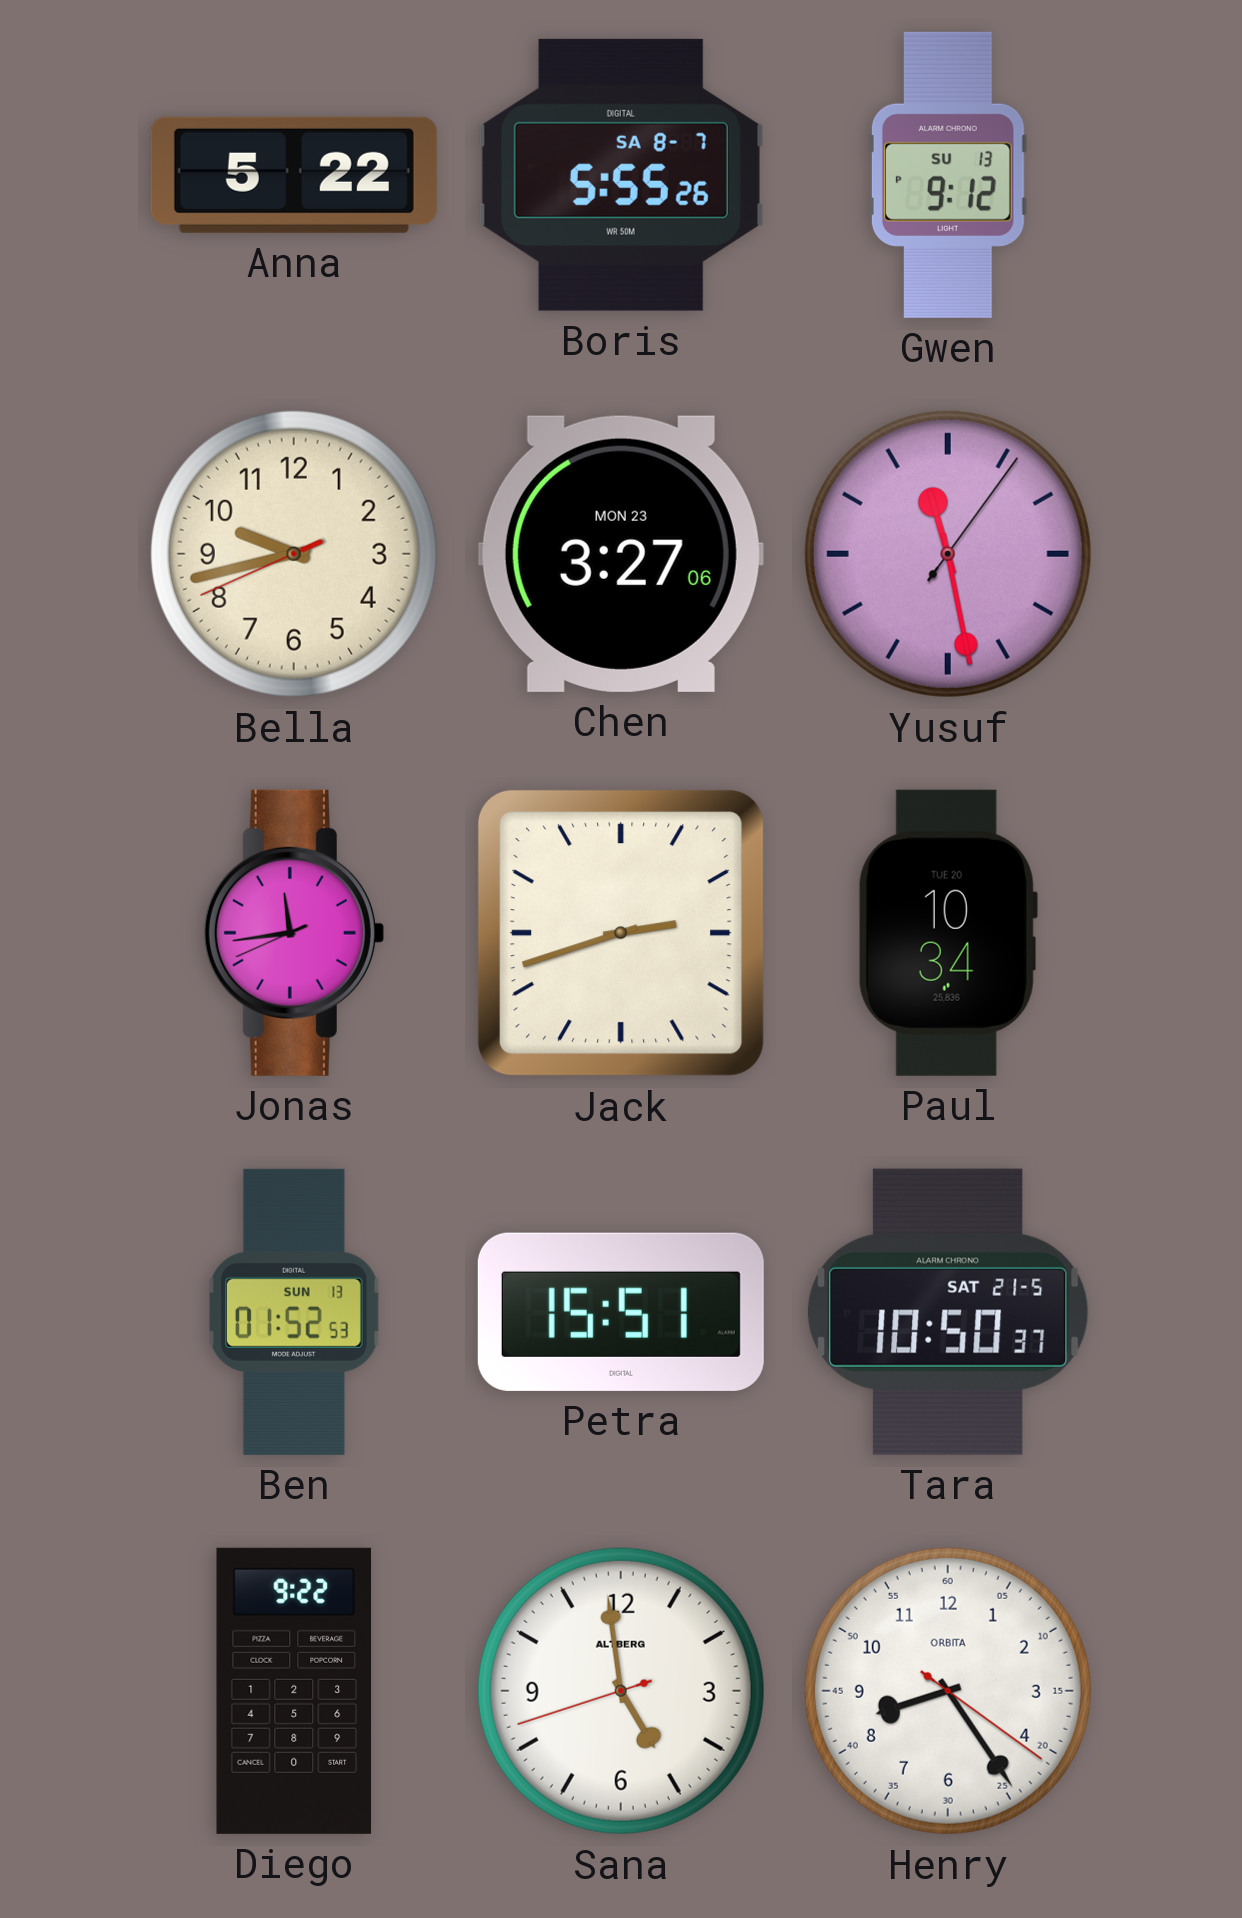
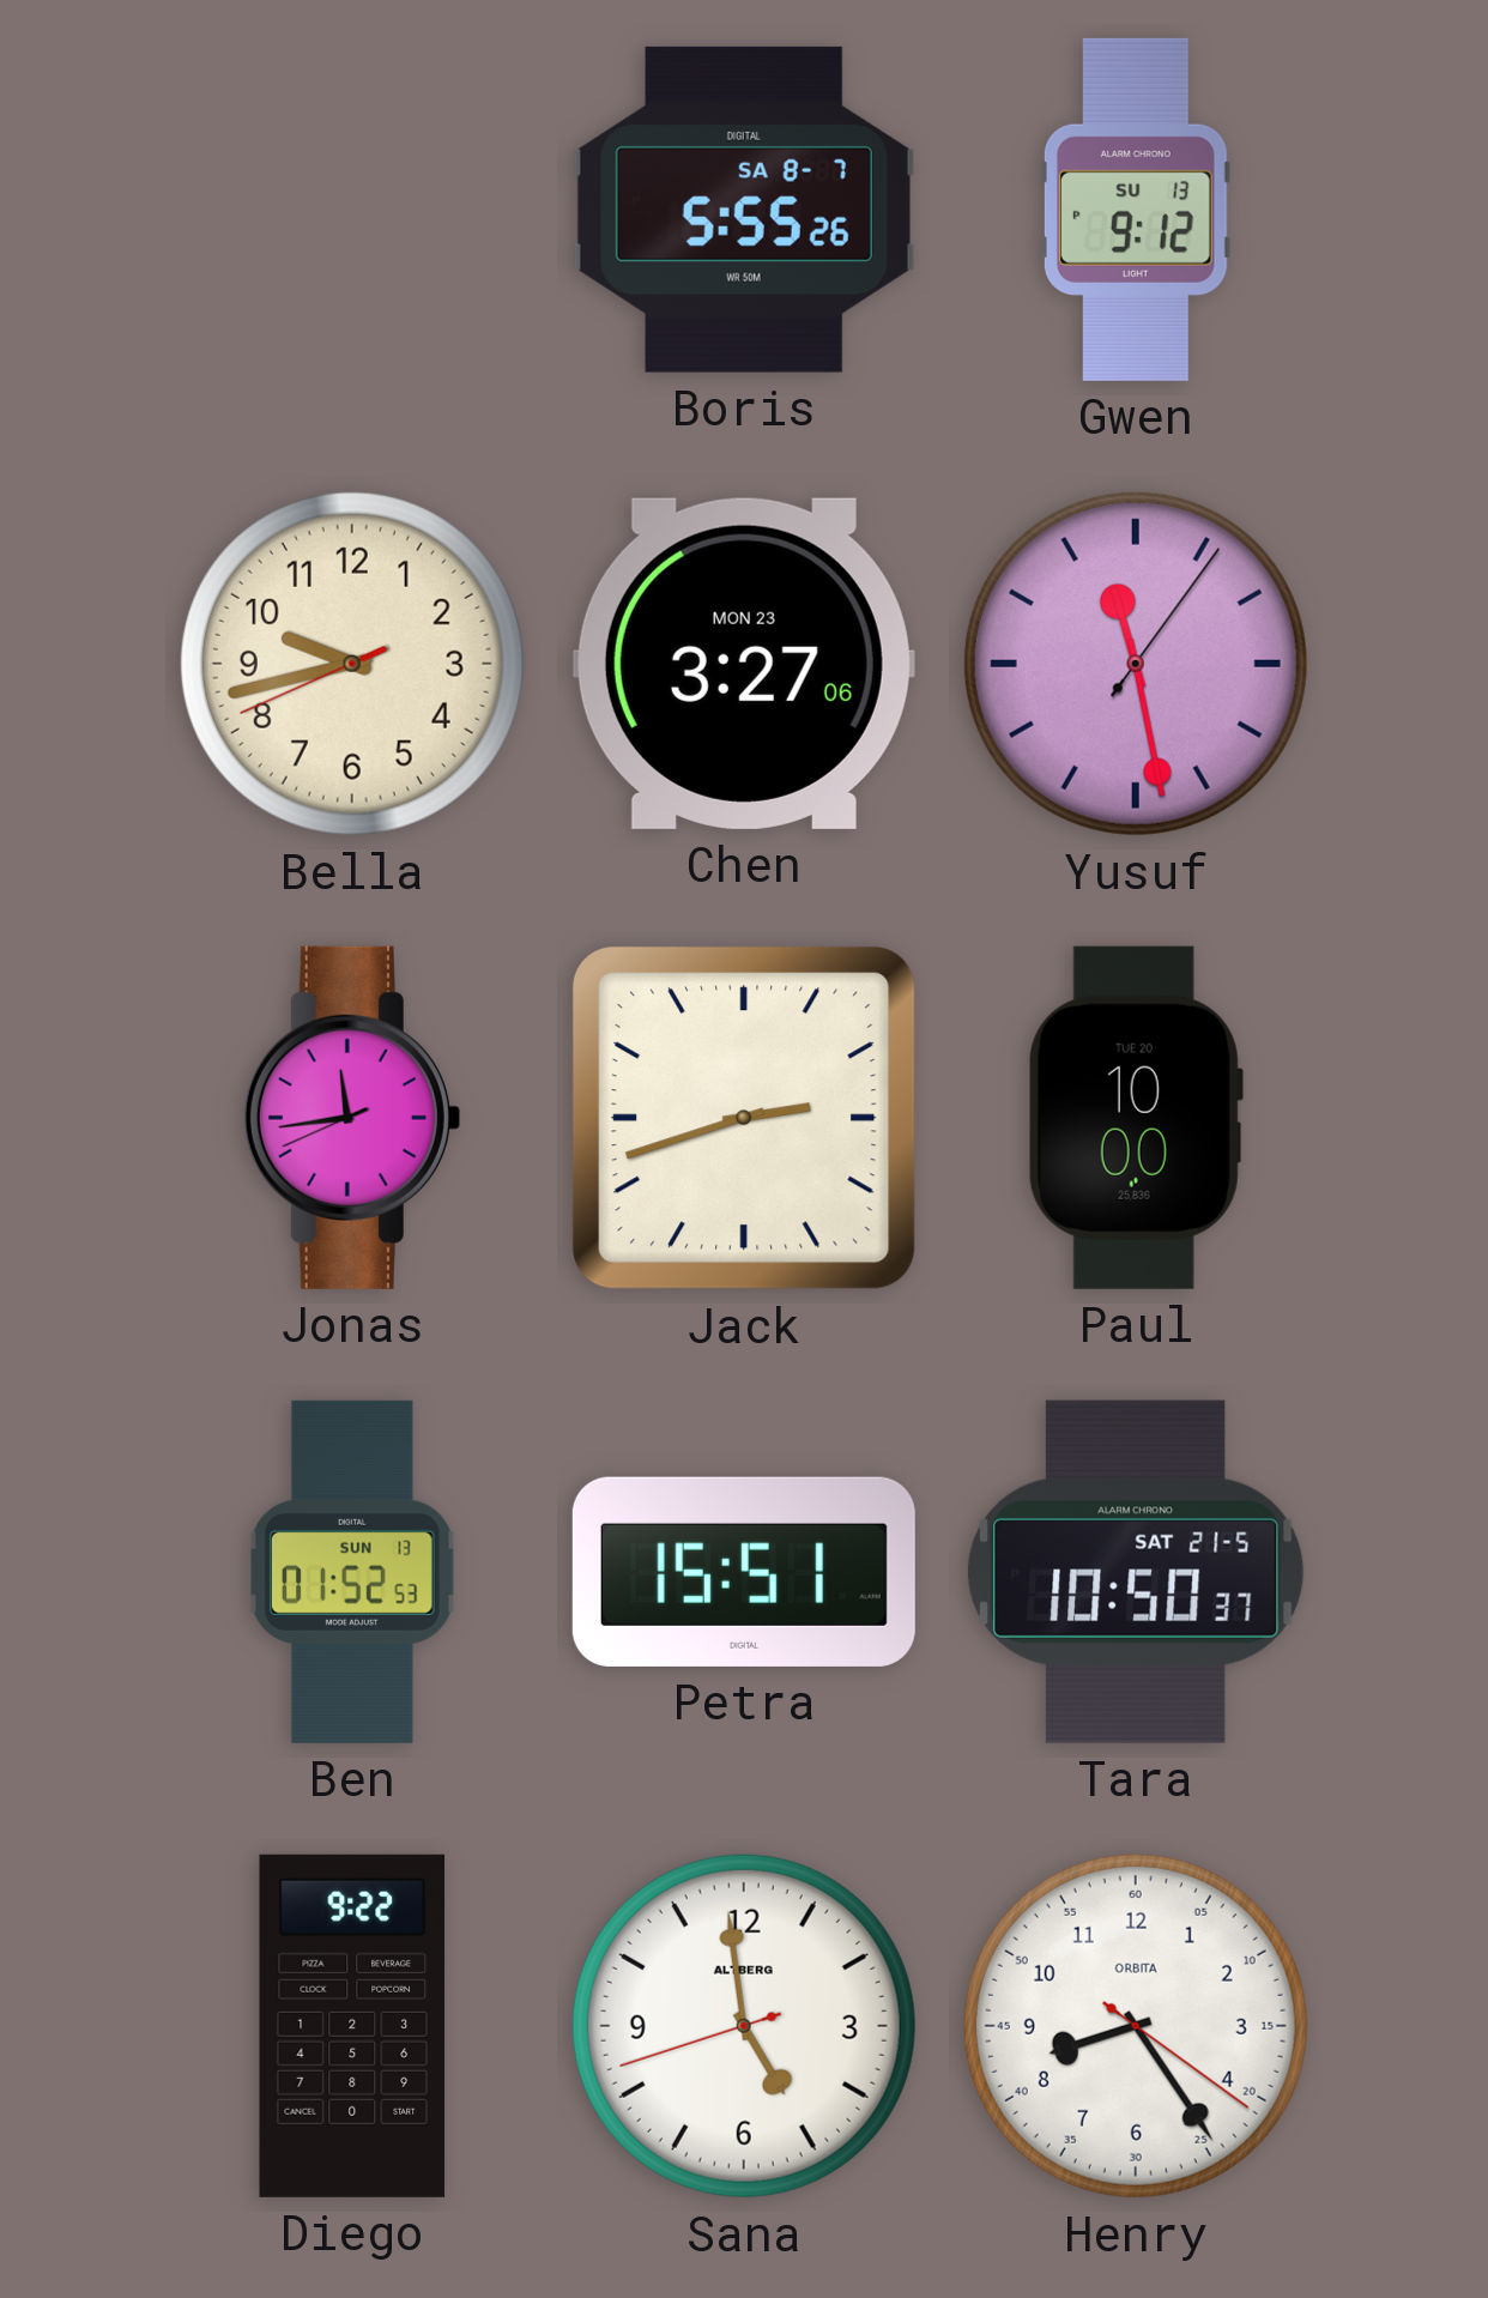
Anna: 5:22 -> none (294, 175)
Paul: 10:34 -> 10:00 (1136, 1118)
